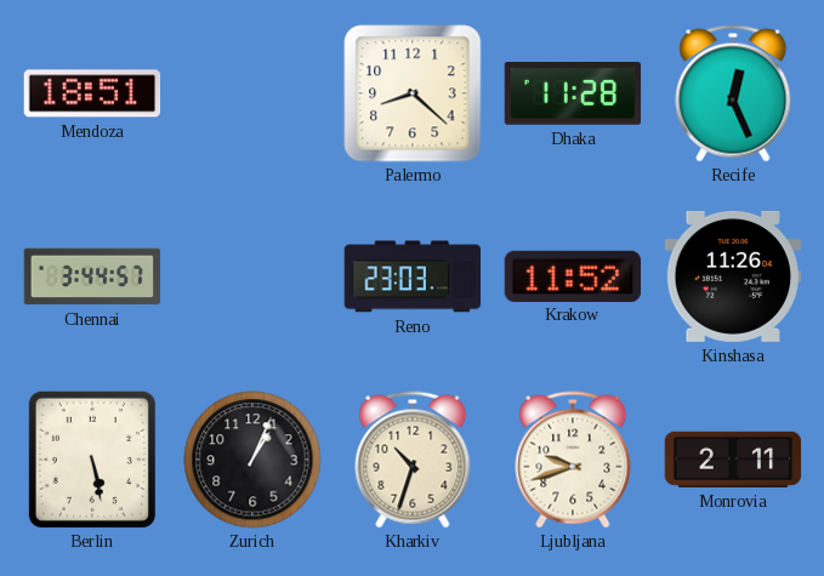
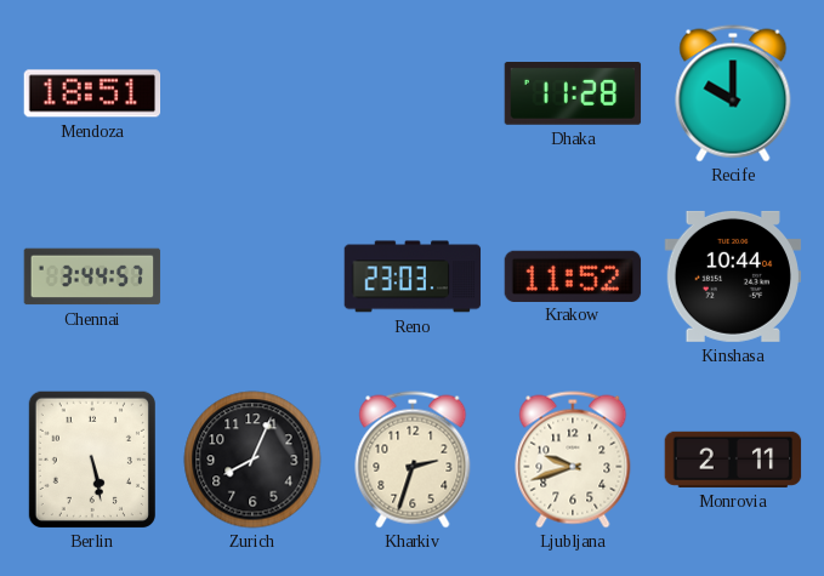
Palermo: 8:22 -> none (413, 93)
Recife: 12:26 -> 10:00 (733, 93)
Kinshasa: 11:26 -> 10:44 (733, 276)
Zurich: 1:04 -> 8:04 (252, 460)
Kharkiv: 10:33 -> 2:33 (413, 460)
